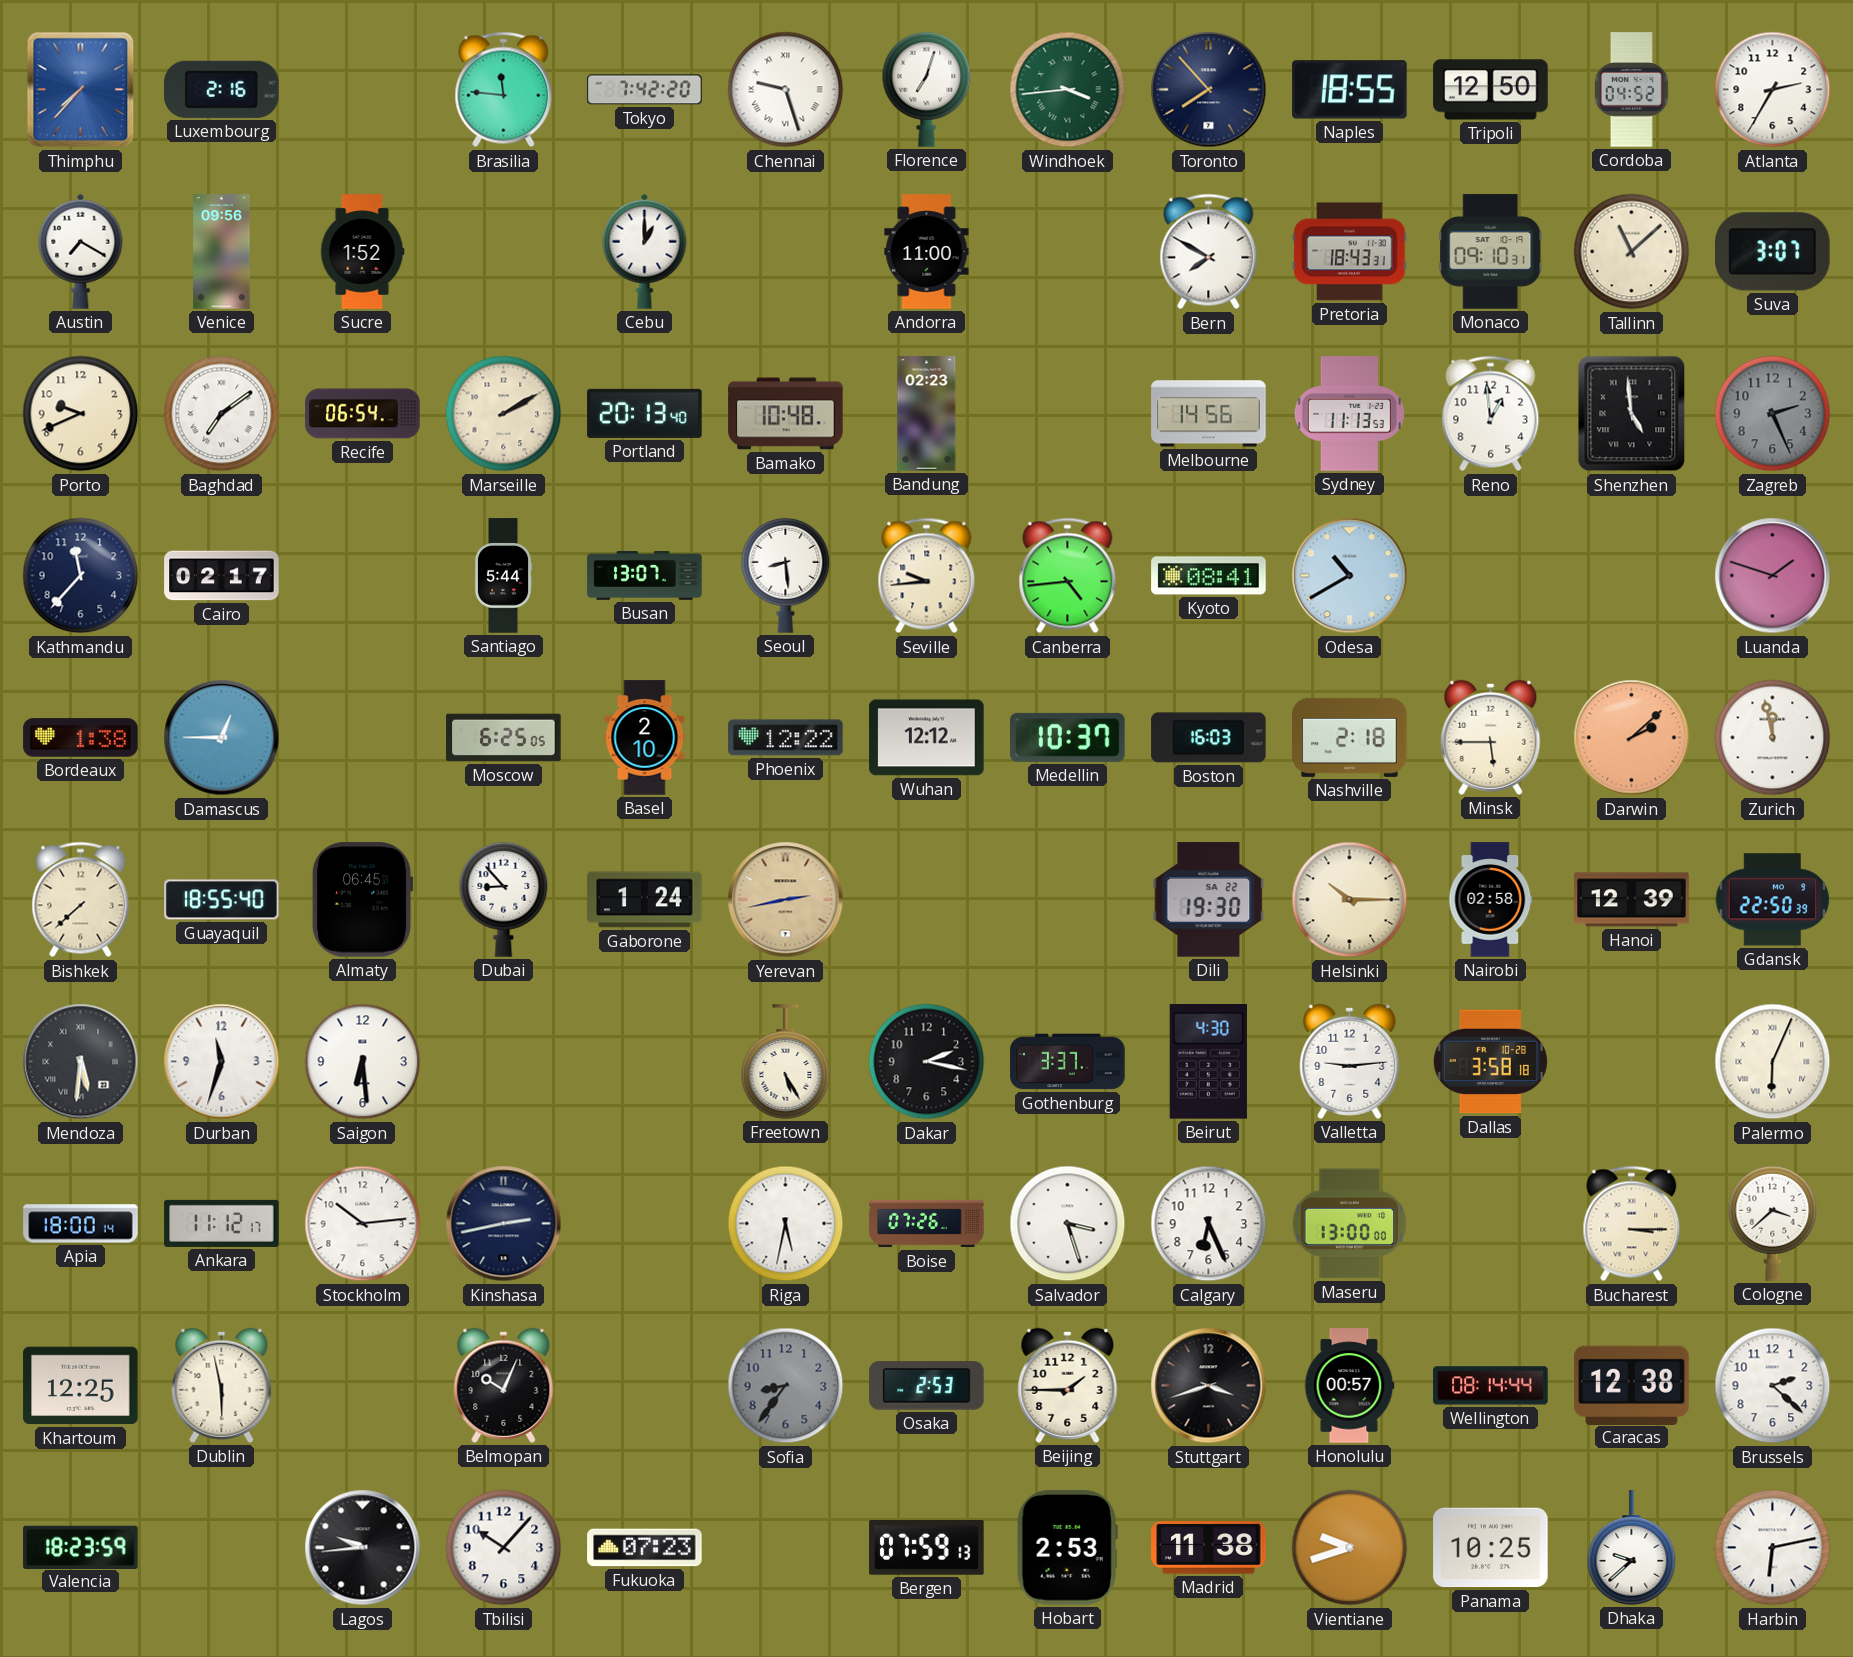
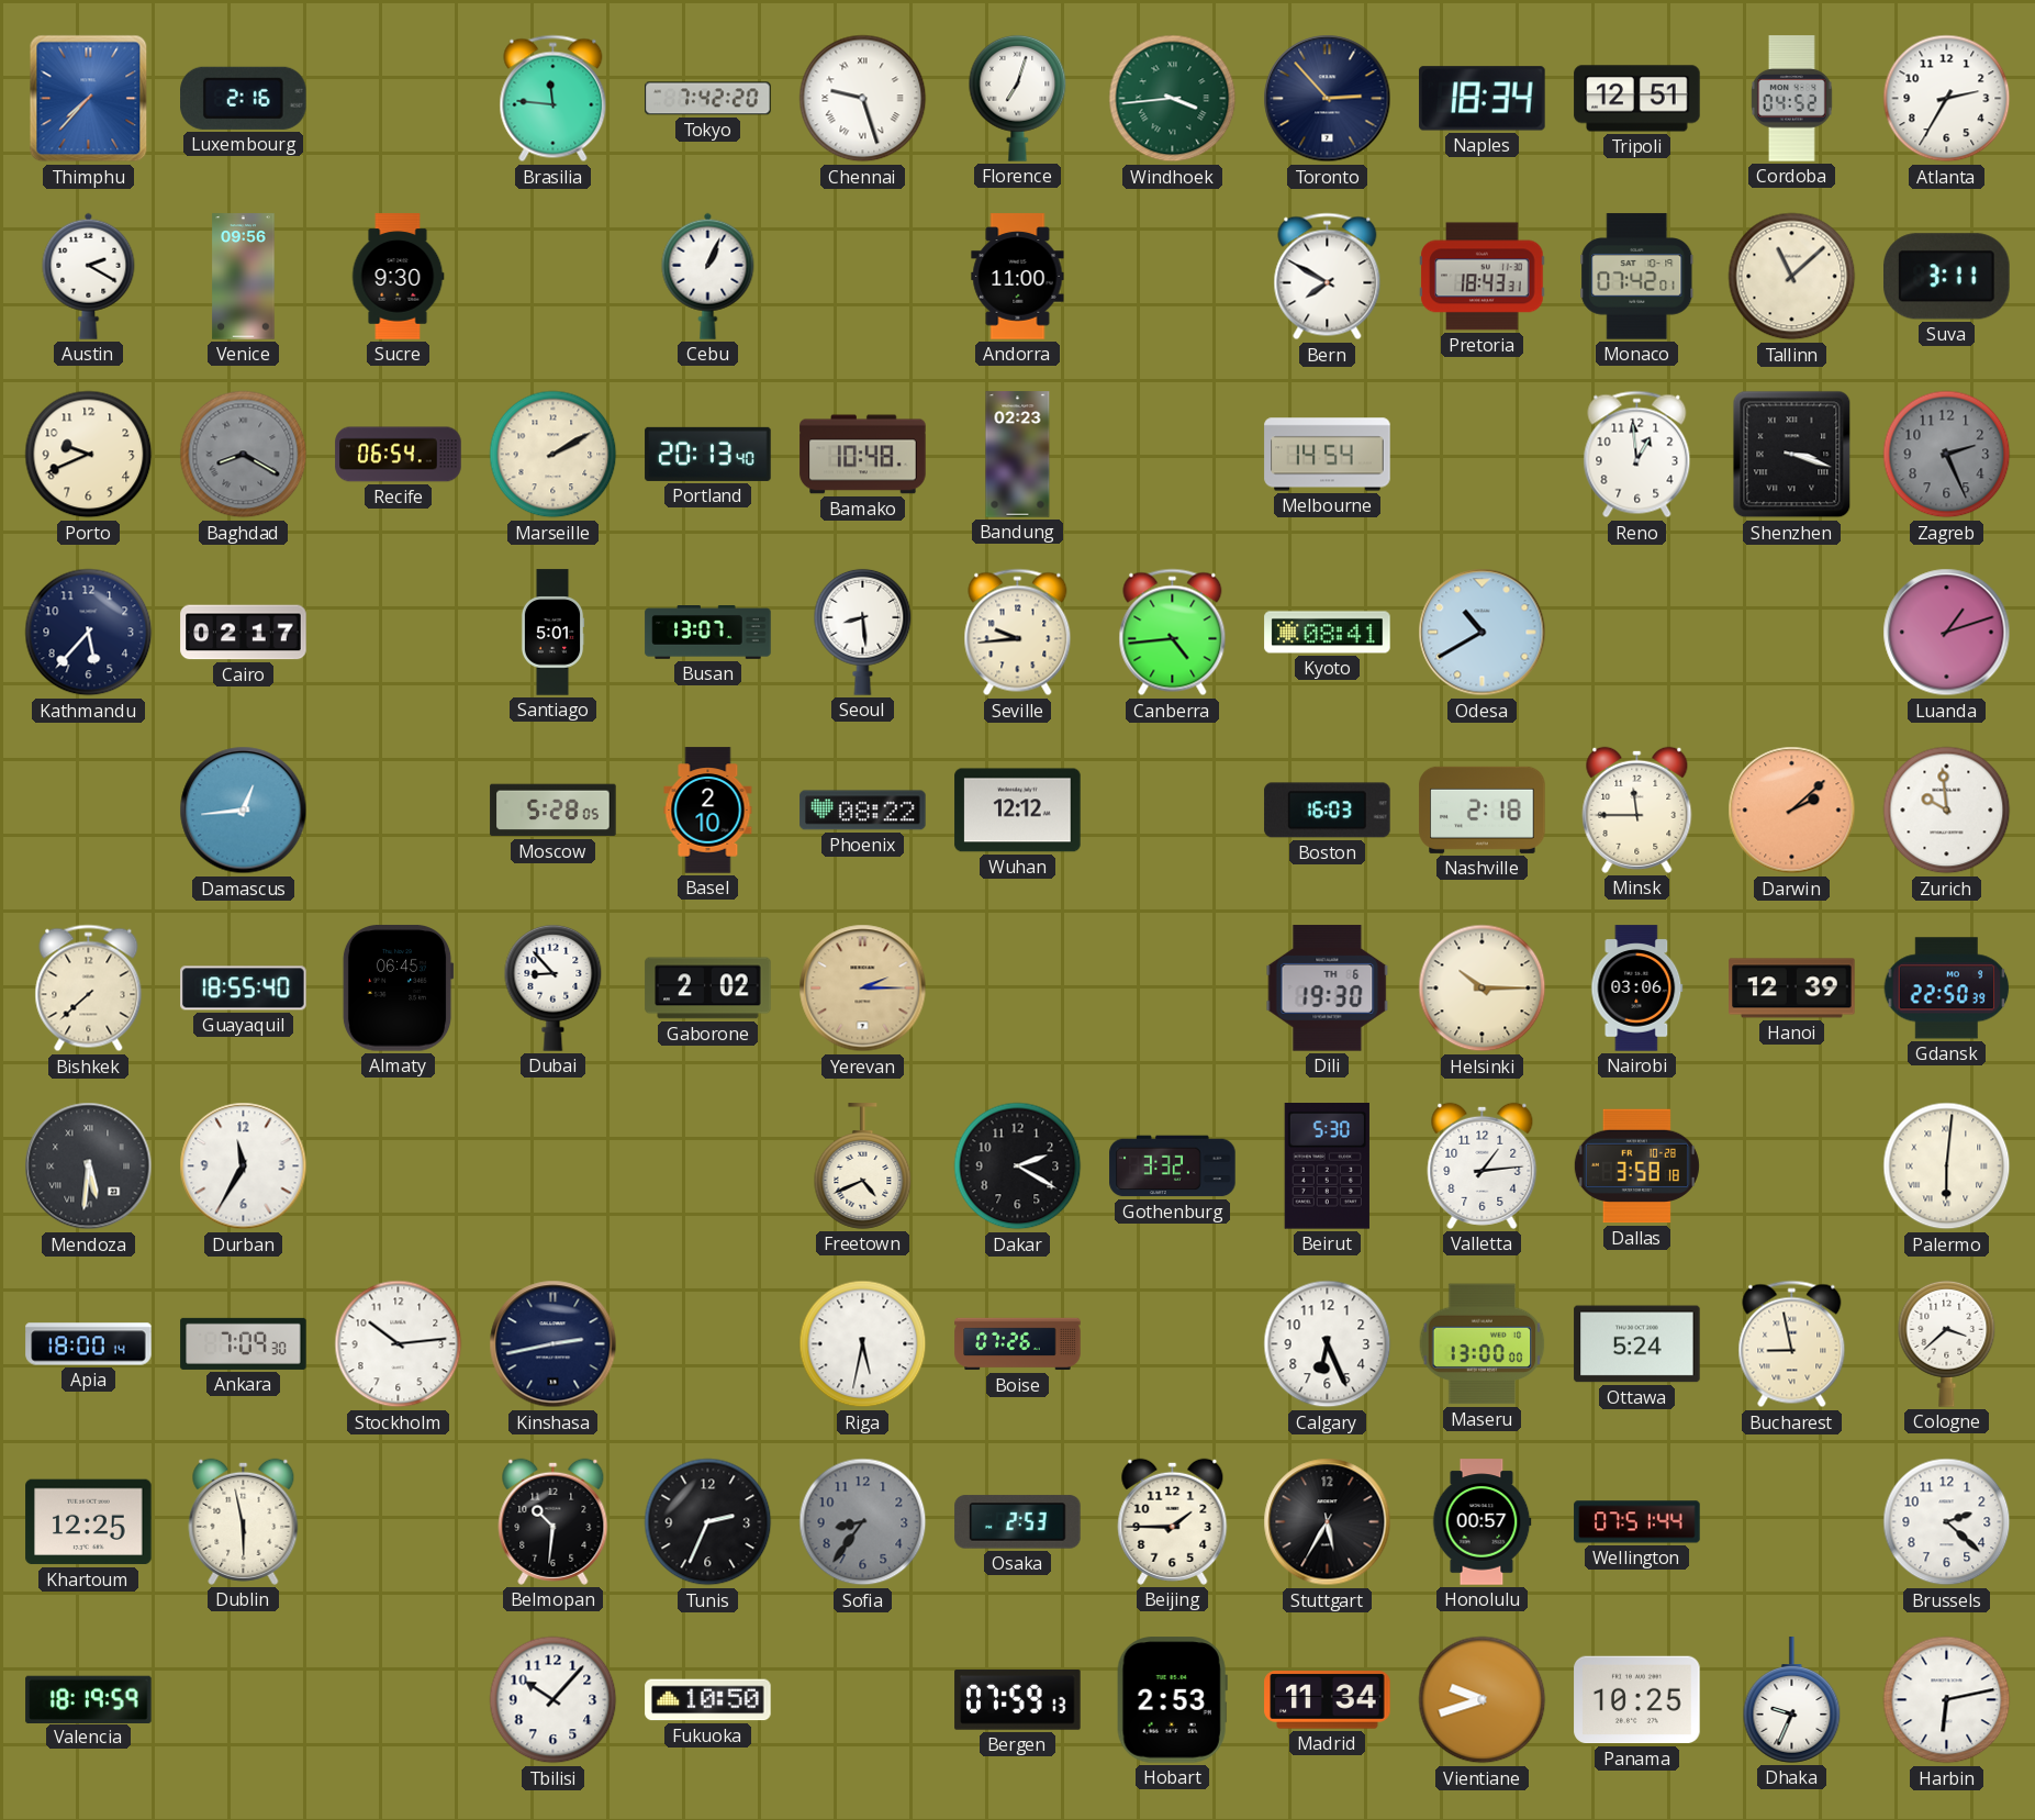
Toronto: 7:53 -> 2:53 (1328, 99)
Naples: 18:55 -> 18:34 (1483, 99)
Tripoli: 12:50 -> 12:51 (1637, 99)
Austin: 7:20 -> 2:20 (89, 276)
Sucre: 1:52 -> 9:30 (398, 277)
Cebu: 1:00 -> 1:04 (708, 276)
Monaco: 09:10 -> 07:42 (1637, 277)
Suva: 3:07 -> 3:11 (1947, 277)
Baghdad: 7:09 -> 8:20 (244, 455)
Baghdad dial: white -> grey (244, 455)
Melbourne: 14:56 -> 14:54 (1328, 455)
Sydney: 11:13 -> none (1349, 414)
Shenzhen: 4:59 -> 3:18 (1792, 455)
Kathmandu: 11:37 -> 5:37 (89, 633)
Santiago: 5:44 -> 5:01 (552, 633)
Luanda: 1:48 -> 1:12 (1947, 633)
Bordeaux: 1:38 -> none (81, 738)
Damascus: 12:45 -> 12:44 (244, 811)
Moscow: 6:25 -> 5:28 (554, 811)
Phoenix: 12:22 -> 08:22 (863, 811)
Medellin: 10:37 -> none (1068, 737)
Minsk: 5:45 -> 11:45 (1637, 809)
Zurich: 11:58 -> 9:59 (1947, 811)
Gaborone: 1:24 -> 2:02 (708, 989)
Yerevan: 2:43 -> 2:15 (863, 989)
Dili date: SA 22 -> TH 6 (1328, 989)
Nairobi: 02:58 -> 03:06 (1637, 989)
Durban: 11:33 -> 11:35 (244, 1166)
Saigon: 6:29 -> none (363, 1062)
Freetown: 5:25 -> 4:41 (863, 1166)
Dakar: 2:17 -> 2:20 (1018, 1166)
Gothenburg: 3:37 -> 3:32 (1173, 1166)
Beirut: 4:30 -> 5:30 (1327, 1166)
Valletta: 9:14 -> 1:14 (1483, 1165)
Palermo: 6:04 -> 6:01 (1947, 1166)
Ankara: 11:12 -> 7:09 (244, 1343)
Salvador: 3:27 -> none (1068, 1224)
Ottawa: none -> 5:24 (1637, 1344)
Bucharest: 3:15 -> 8:58 (1792, 1344)
Belmopan: 10:04 -> 10:31 (554, 1521)
Tunis: none -> 2:34 (708, 1522)
Stuttgart: 3:42 -> 5:35 (1328, 1522)
Wellington: 08:14 -> 07:51 (1637, 1522)
Caracas: 12:38 -> none (1632, 1385)
Valencia: 18:23 -> 18:19 (89, 1699)
Lagos: 9:44 -> none (363, 1548)
Fukuoka: 07:23 -> 10:50 (708, 1700)
Madrid: 11:38 -> 11:34 (1328, 1700)
Dhaka: 9:38 -> 9:34 (1792, 1700)
